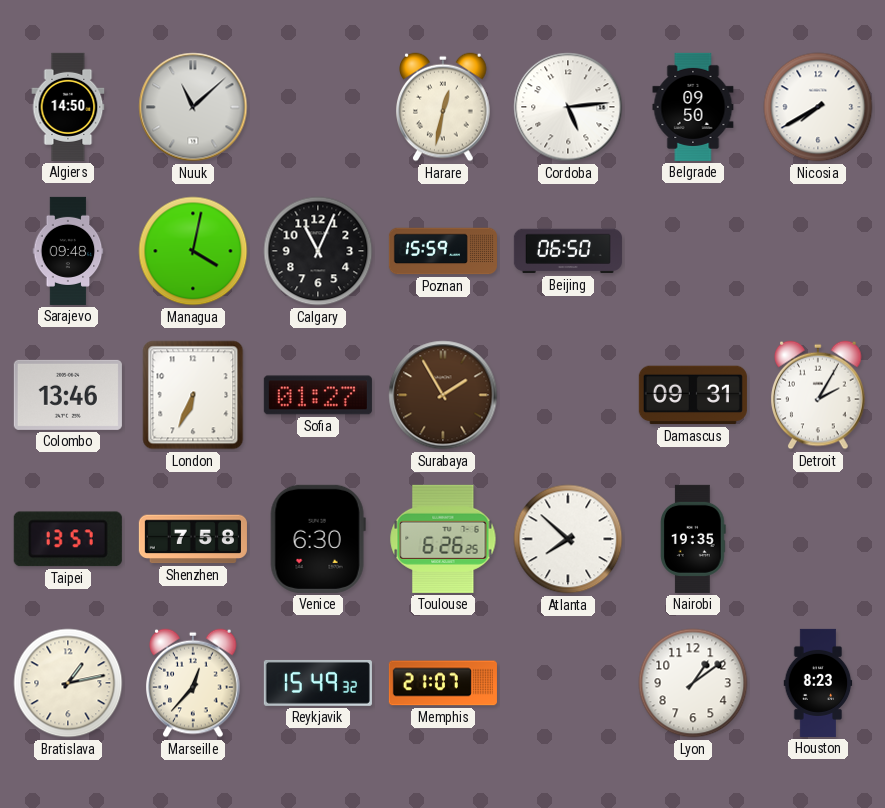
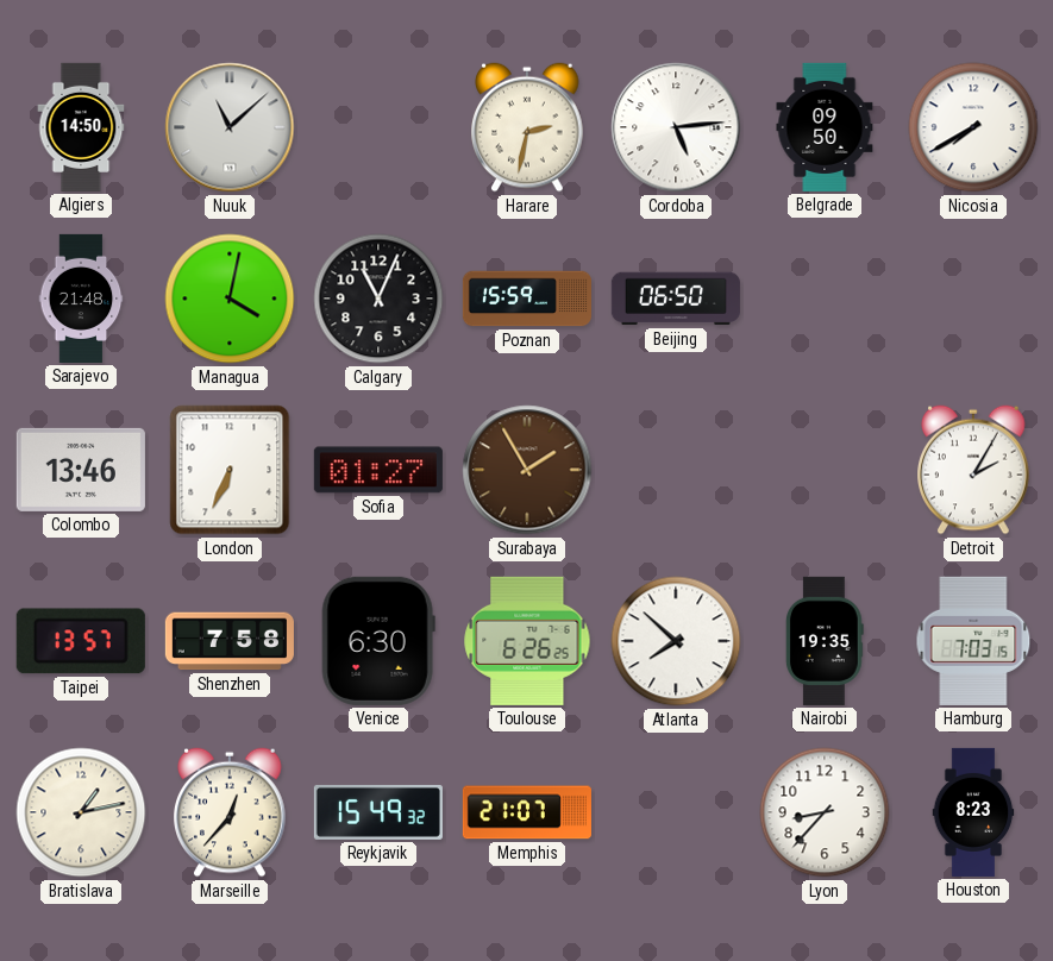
Harare: 12:32 -> 2:32 (528, 127)
Sarajevo: 09:48 -> 21:48 (81, 299)
Damascus: 09:31 -> none (693, 395)
Hamburg: none -> 7:03 (973, 641)
Lyon: 1:09 -> 8:37 (825, 812)
